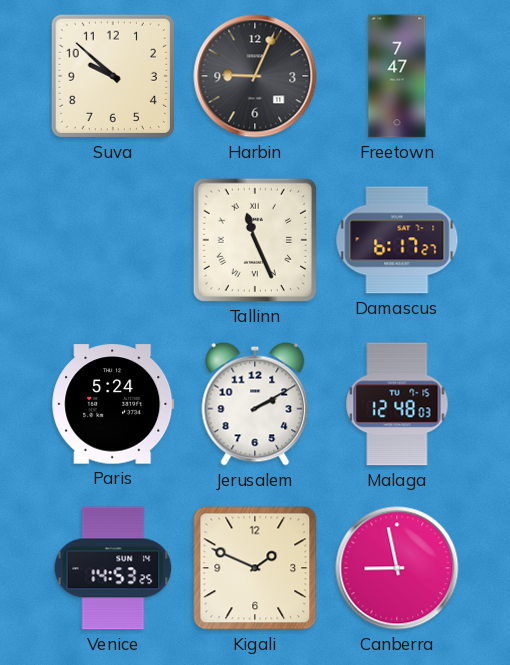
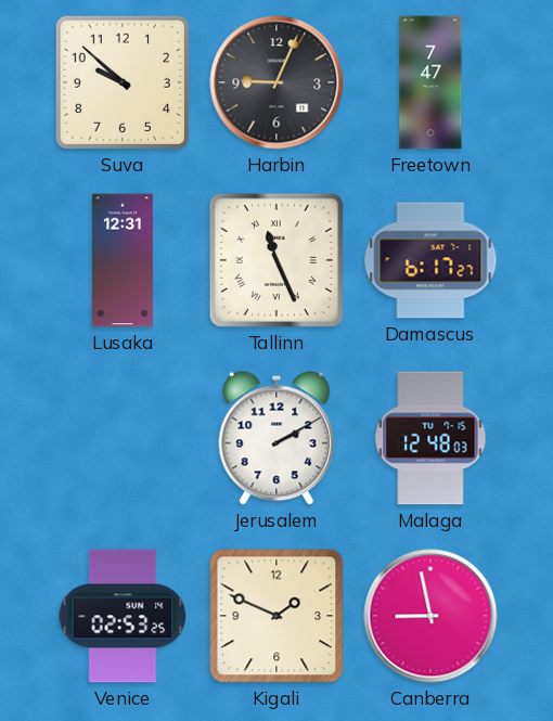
Lusaka: none -> 12:31 (123, 260)
Paris: 5:24 -> none (113, 404)
Venice: 14:53 -> 02:53 (123, 616)
